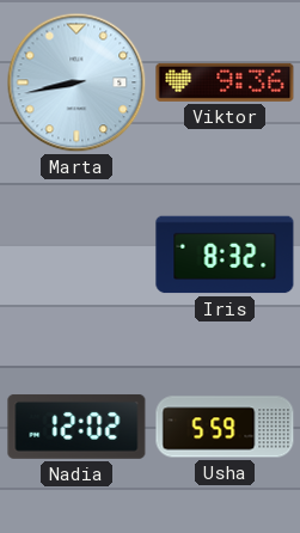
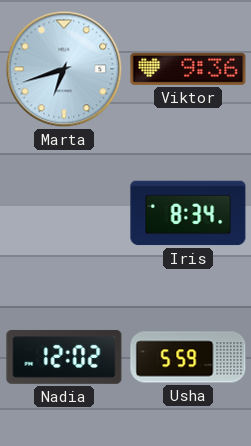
Marta: 8:43 -> 6:42 (64, 69)
Iris: 8:32 -> 8:34 (188, 213)
